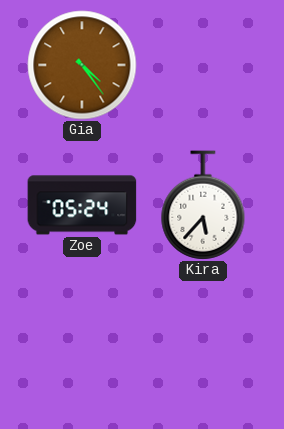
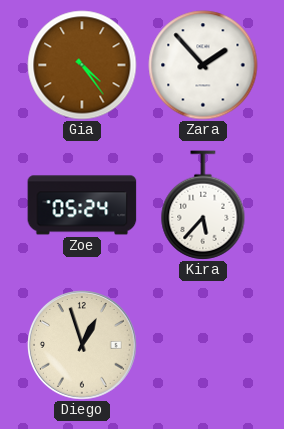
Zara: none -> 1:53 (203, 65)
Diego: none -> 12:57 (83, 346)
